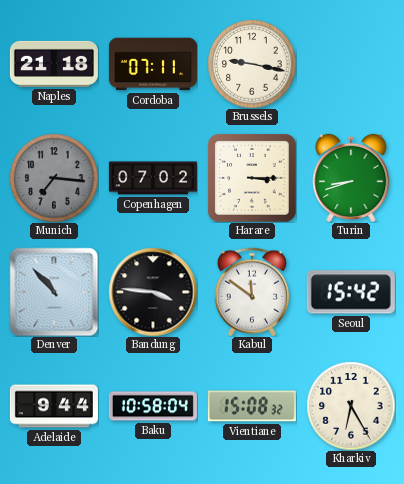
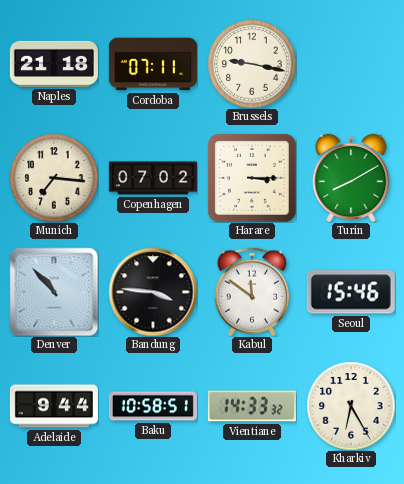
Munich dial: grey -> cream (54, 178)
Turin: 8:42 -> 8:10 (351, 177)
Seoul: 15:42 -> 15:46 (351, 292)
Baku: 10:58:04 -> 10:58:51 (153, 406)
Vientiane: 15:08 -> 14:33 (252, 406)
